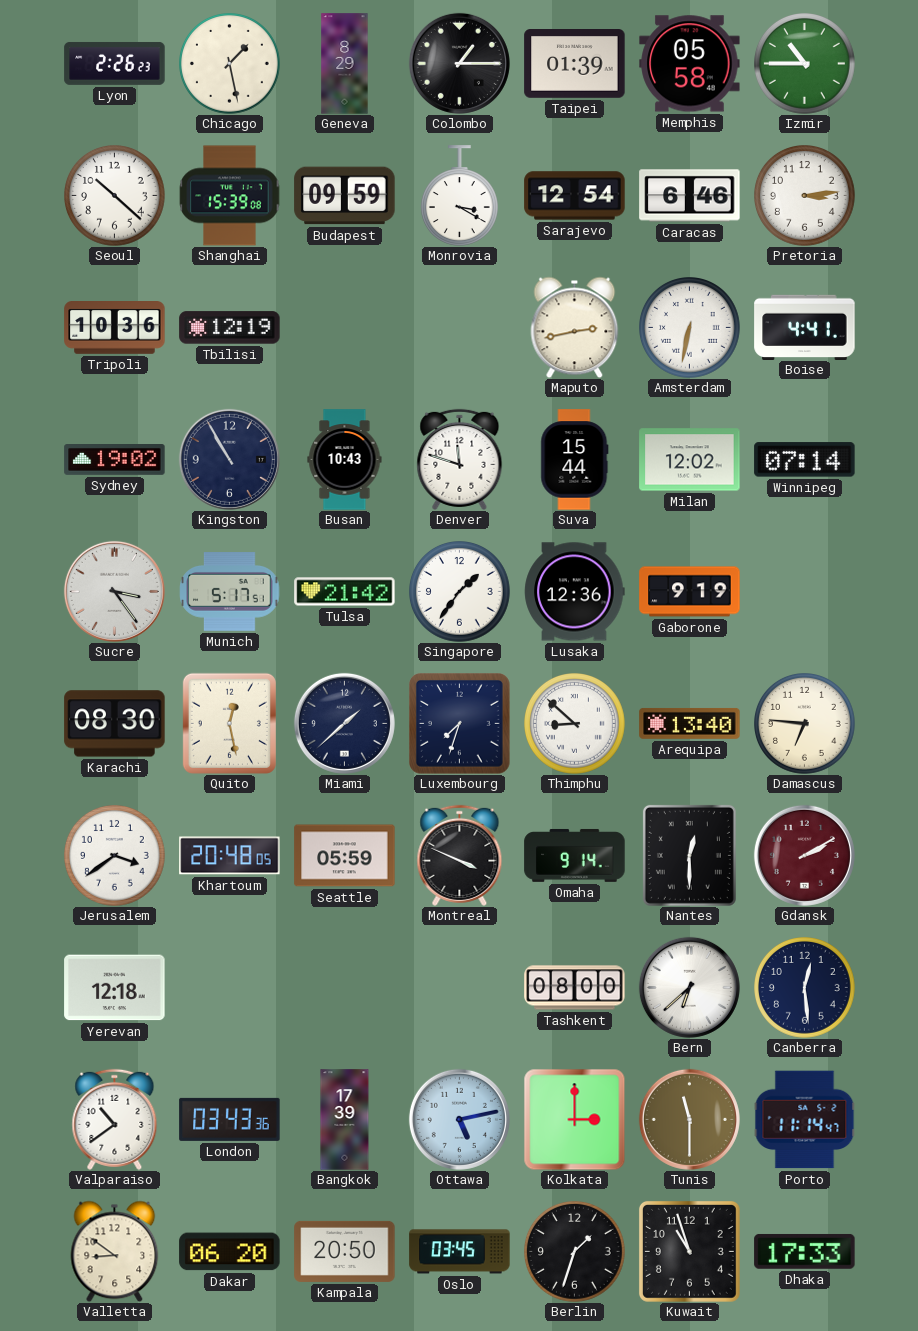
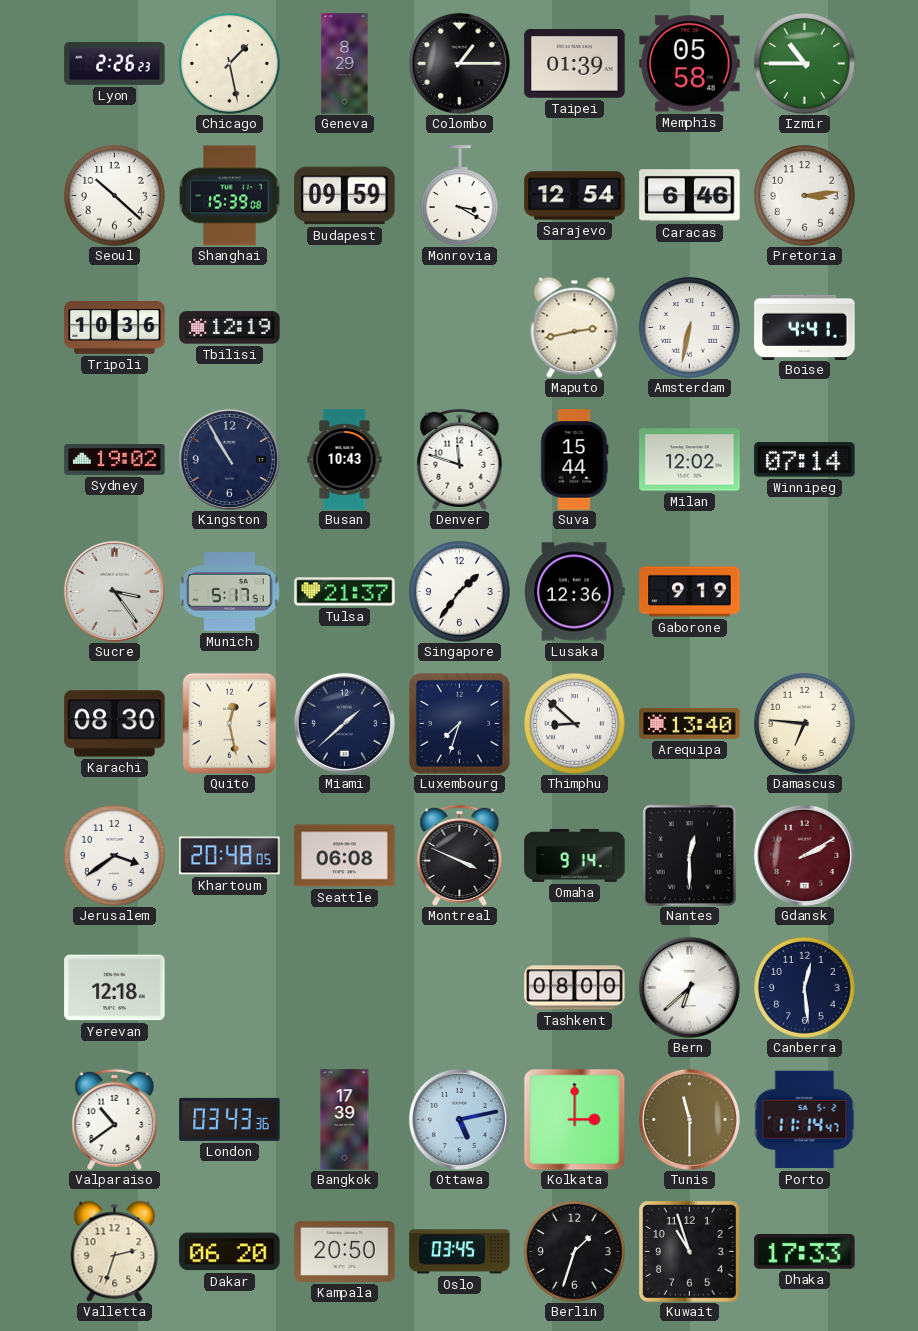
Tulsa: 21:42 -> 21:37 (345, 592)
Seattle: 05:59 -> 06:08 (345, 856)
Valletta: 8:51 -> 2:33 (115, 1251)
